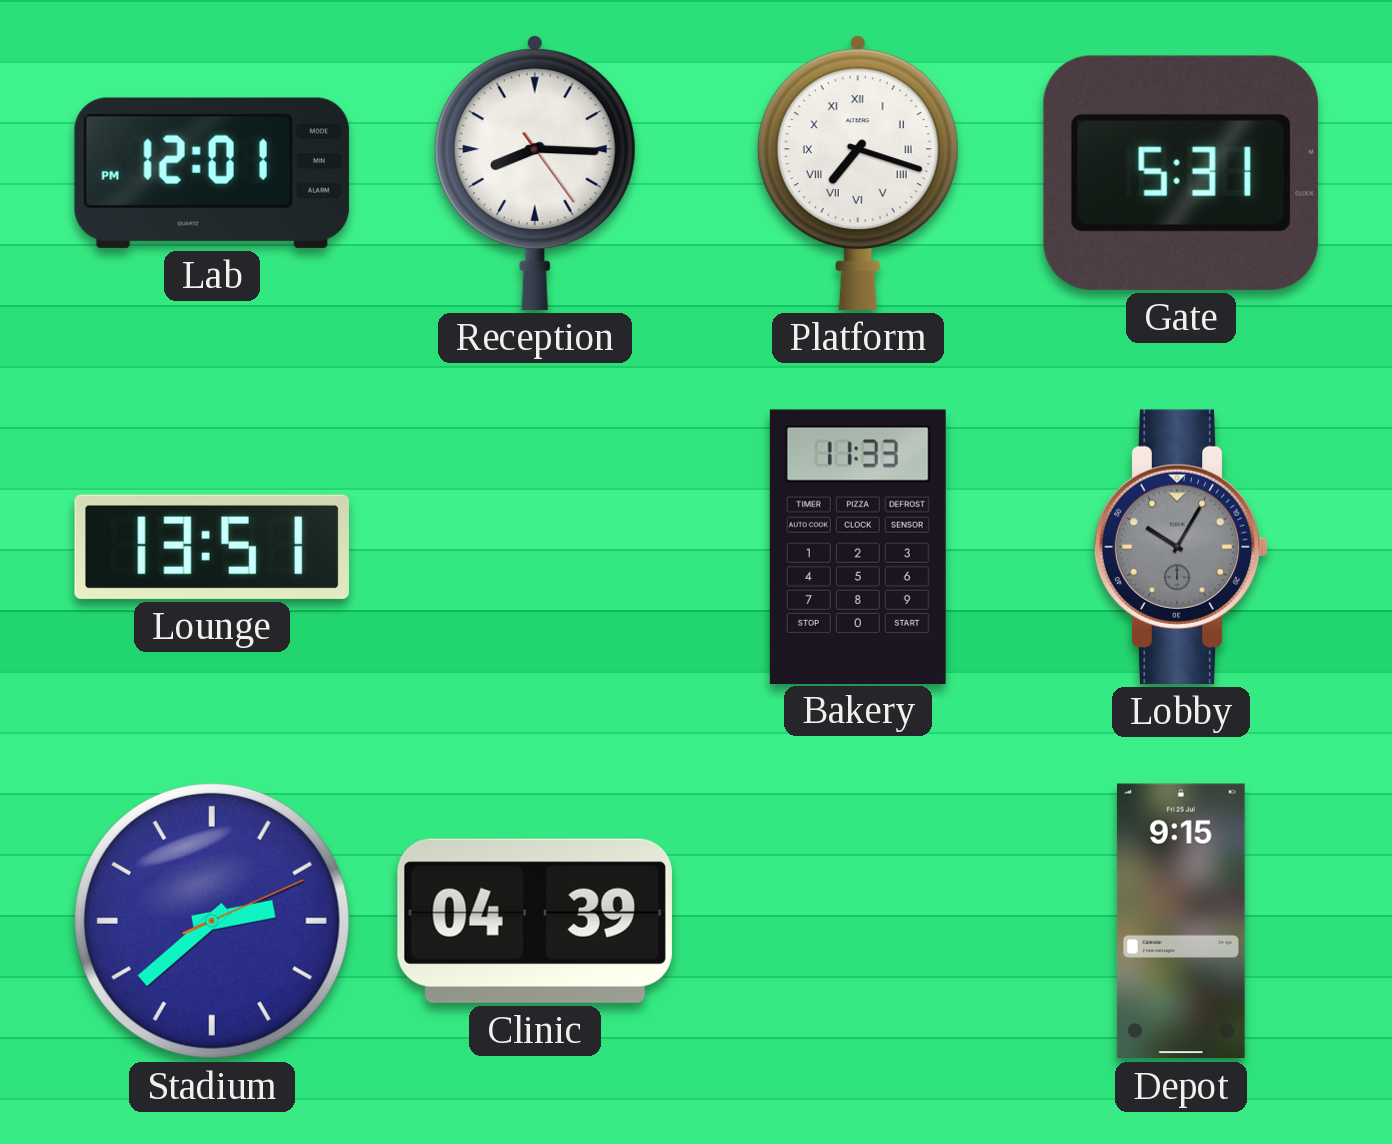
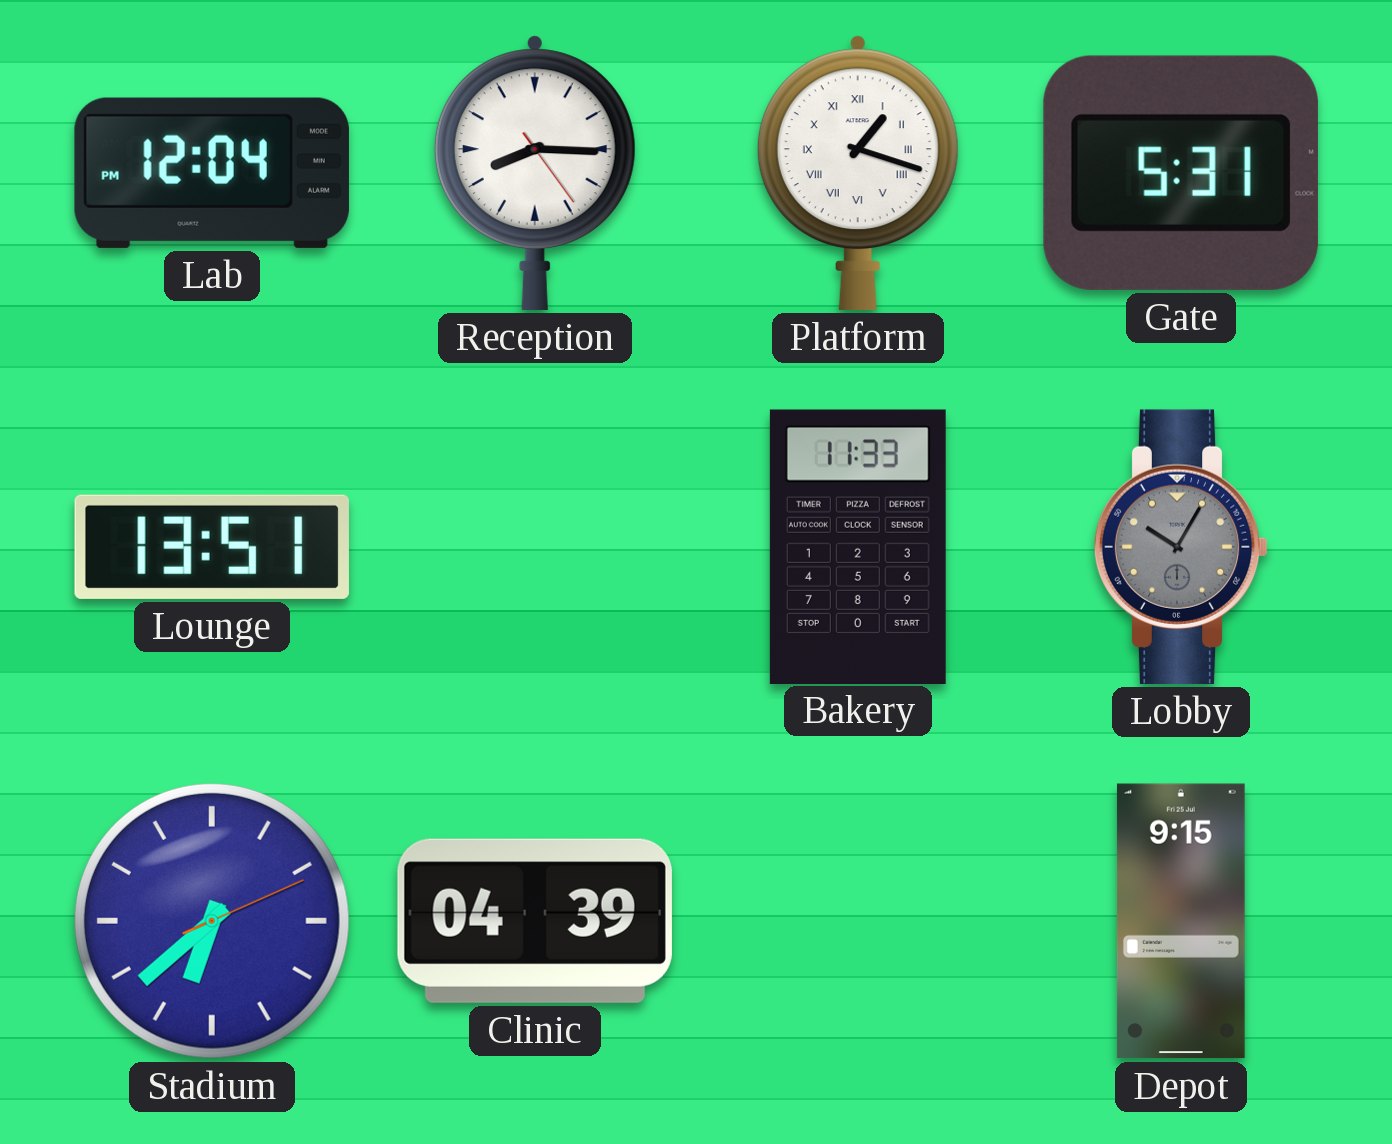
Lab: 12:01 -> 12:04 (212, 173)
Platform: 7:18 -> 1:18 (858, 173)
Stadium: 2:38 -> 6:38 (212, 921)
